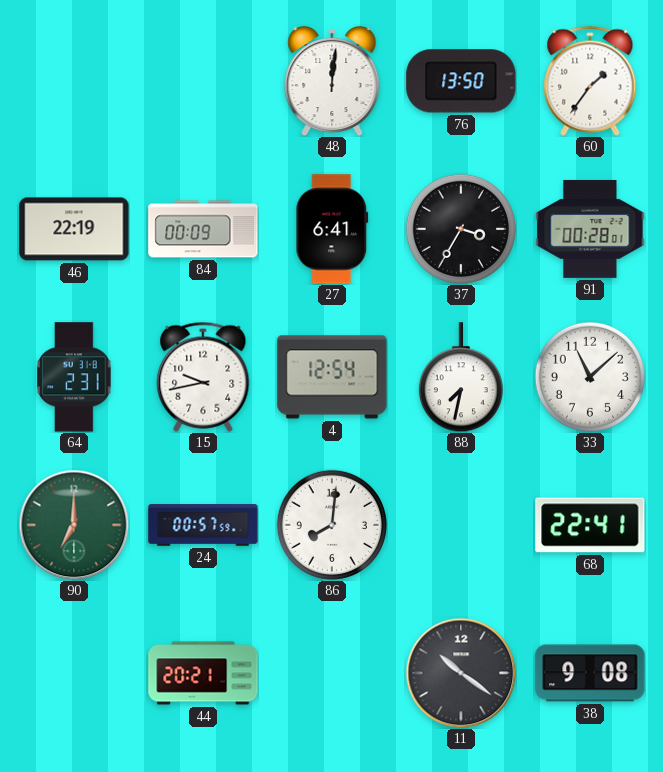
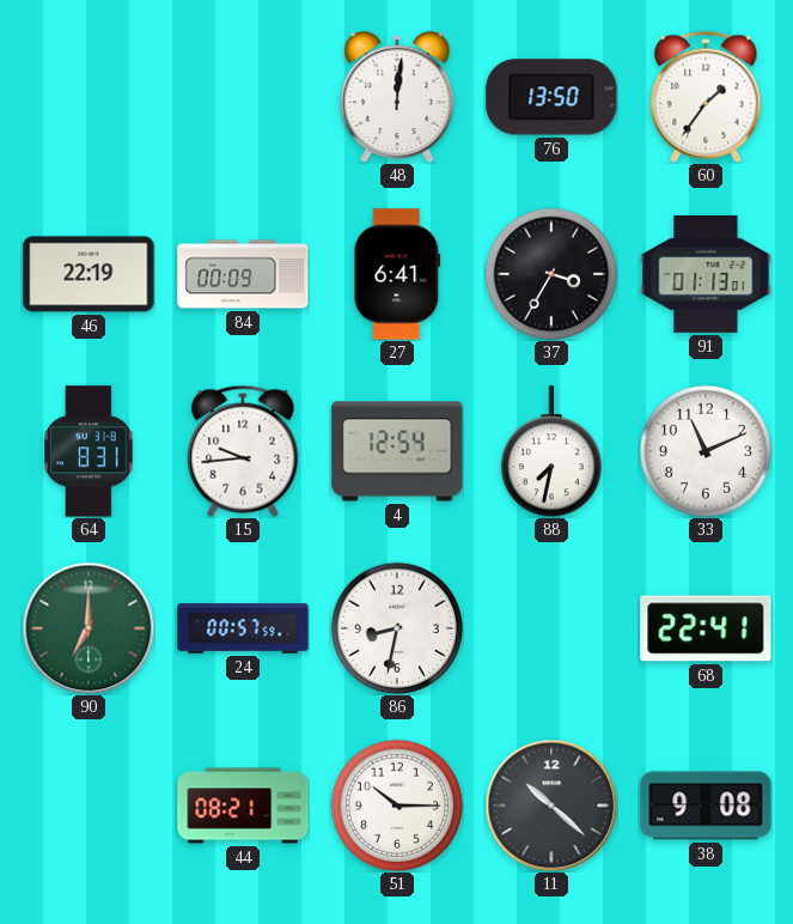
91: 00:28 -> 01:13 (706, 274)
64: 2:31 -> 8:31 (89, 451)
15: 9:43 -> 9:44 (243, 451)
33: 11:08 -> 11:11 (706, 451)
86: 8:01 -> 8:32 (397, 628)
44: 20:21 -> 08:21 (243, 806)
51: none -> 10:15 (397, 806)
11: 10:21 -> 10:22 (551, 806)
